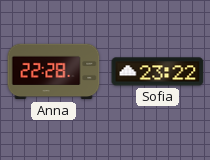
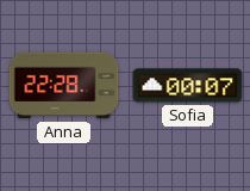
Sofia: 23:22 -> 00:07 (188, 86)
